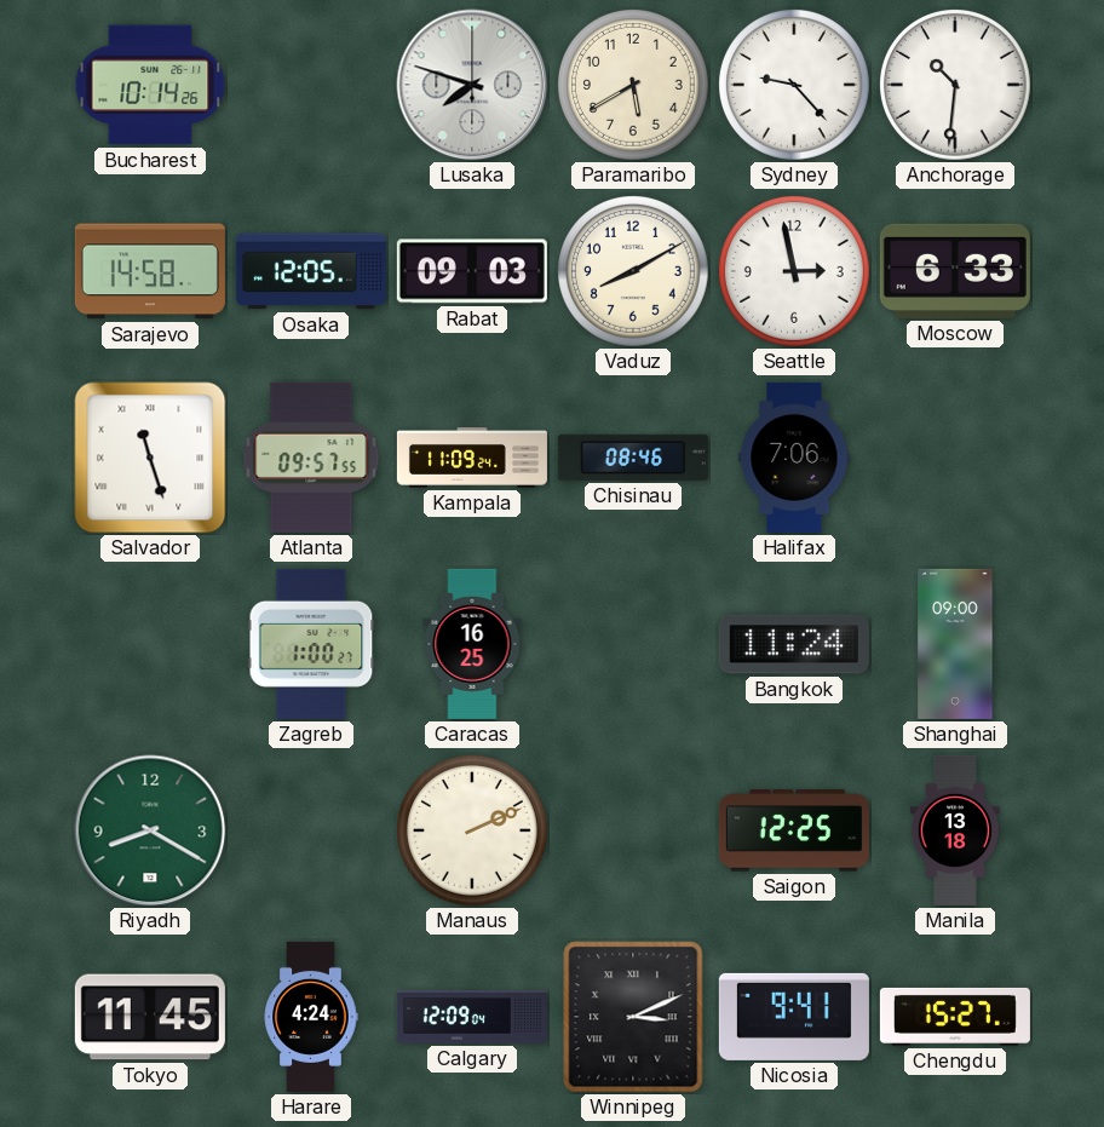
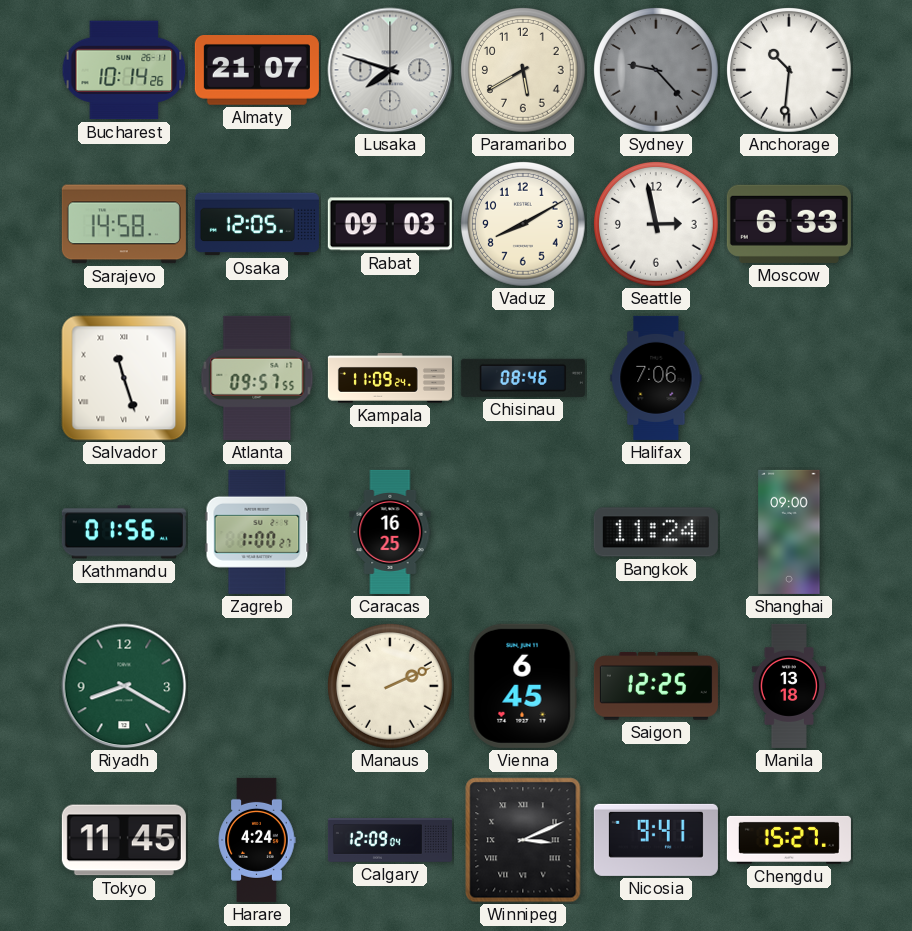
Almaty: none -> 21:07 (257, 71)
Sydney dial: white -> grey (657, 71)
Kathmandu: none -> 01:56 (124, 532)
Vienna: none -> 6:45 (523, 686)
